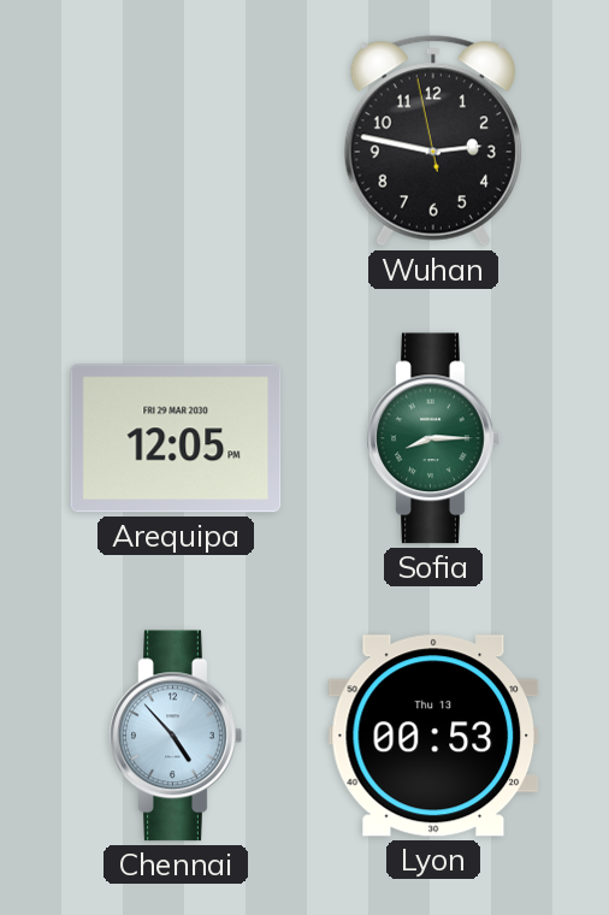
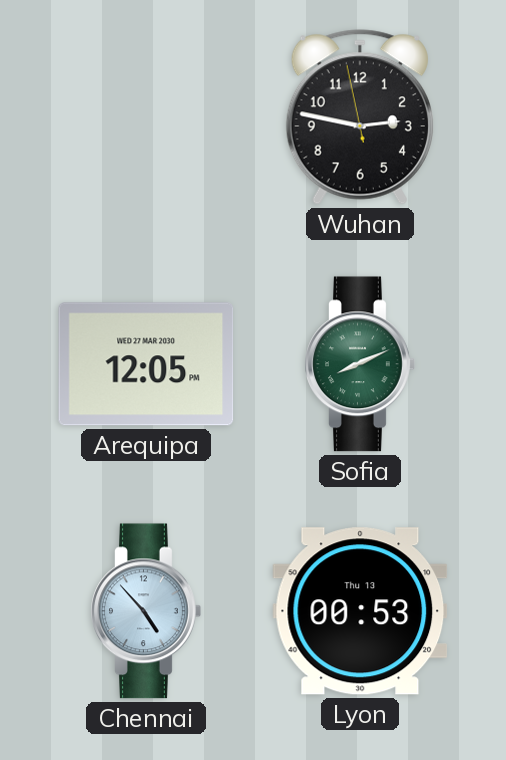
Arequipa date: FRI 29 MAR 2030 -> WED 27 MAR 2030 (146, 364)
Sofia: 8:15 -> 8:11 (360, 364)
